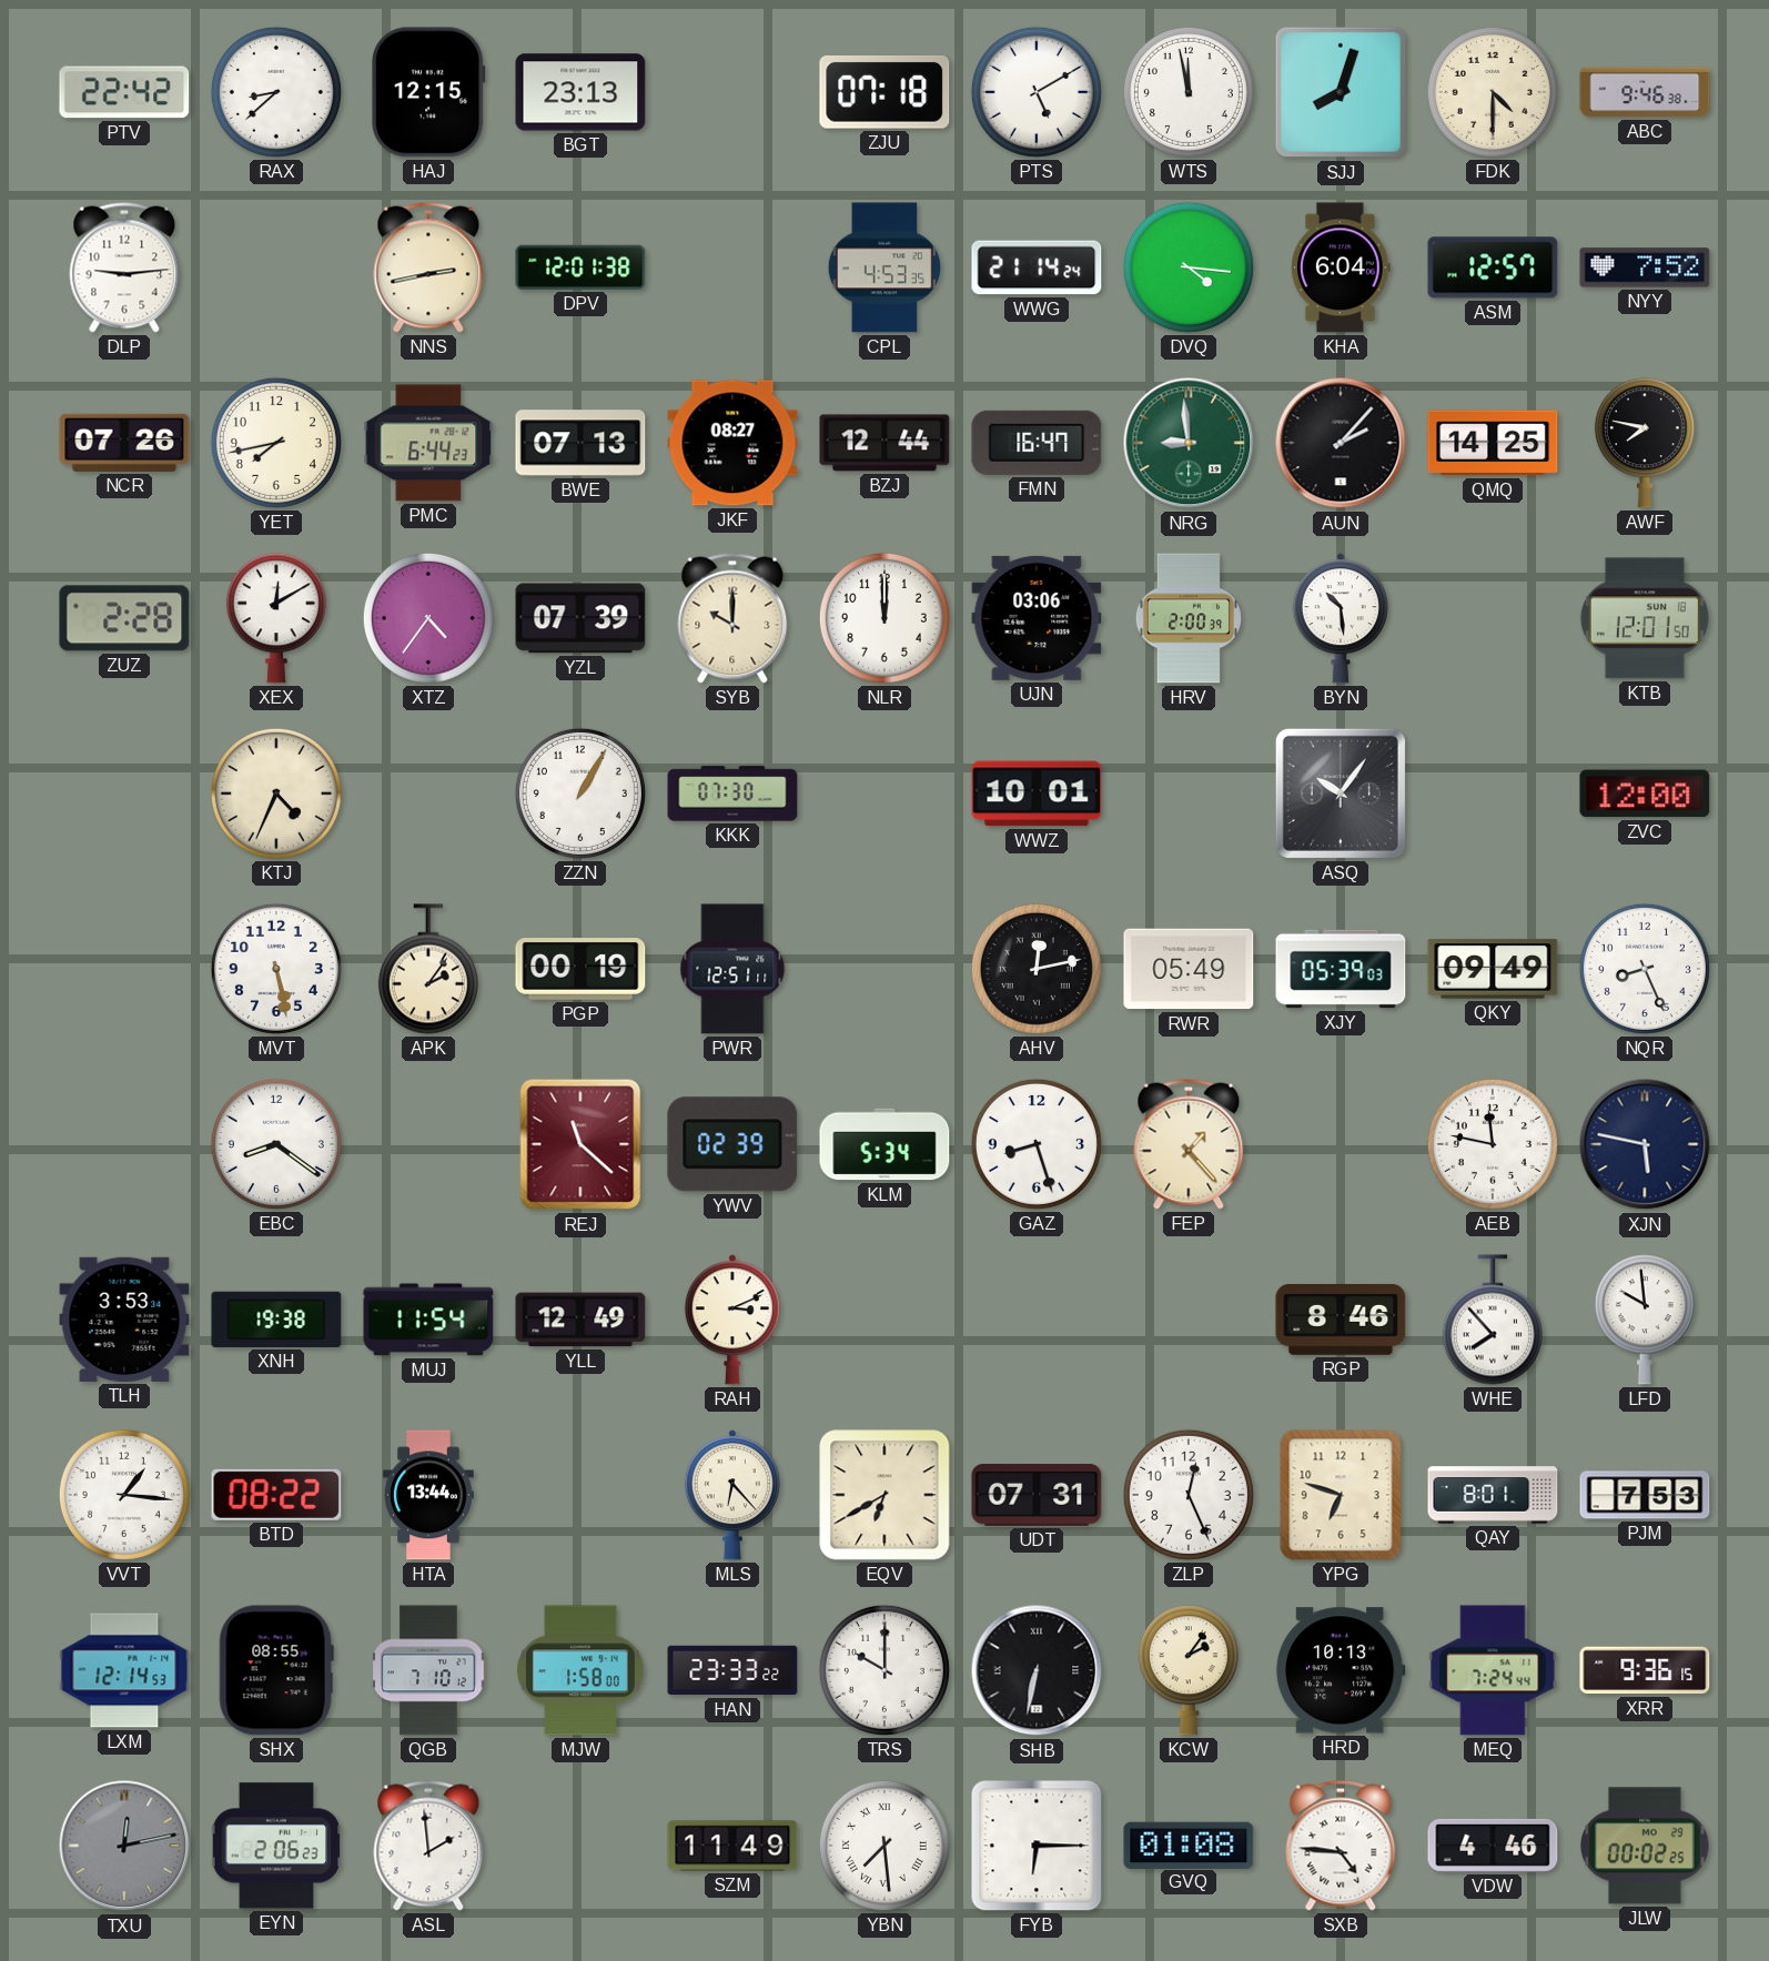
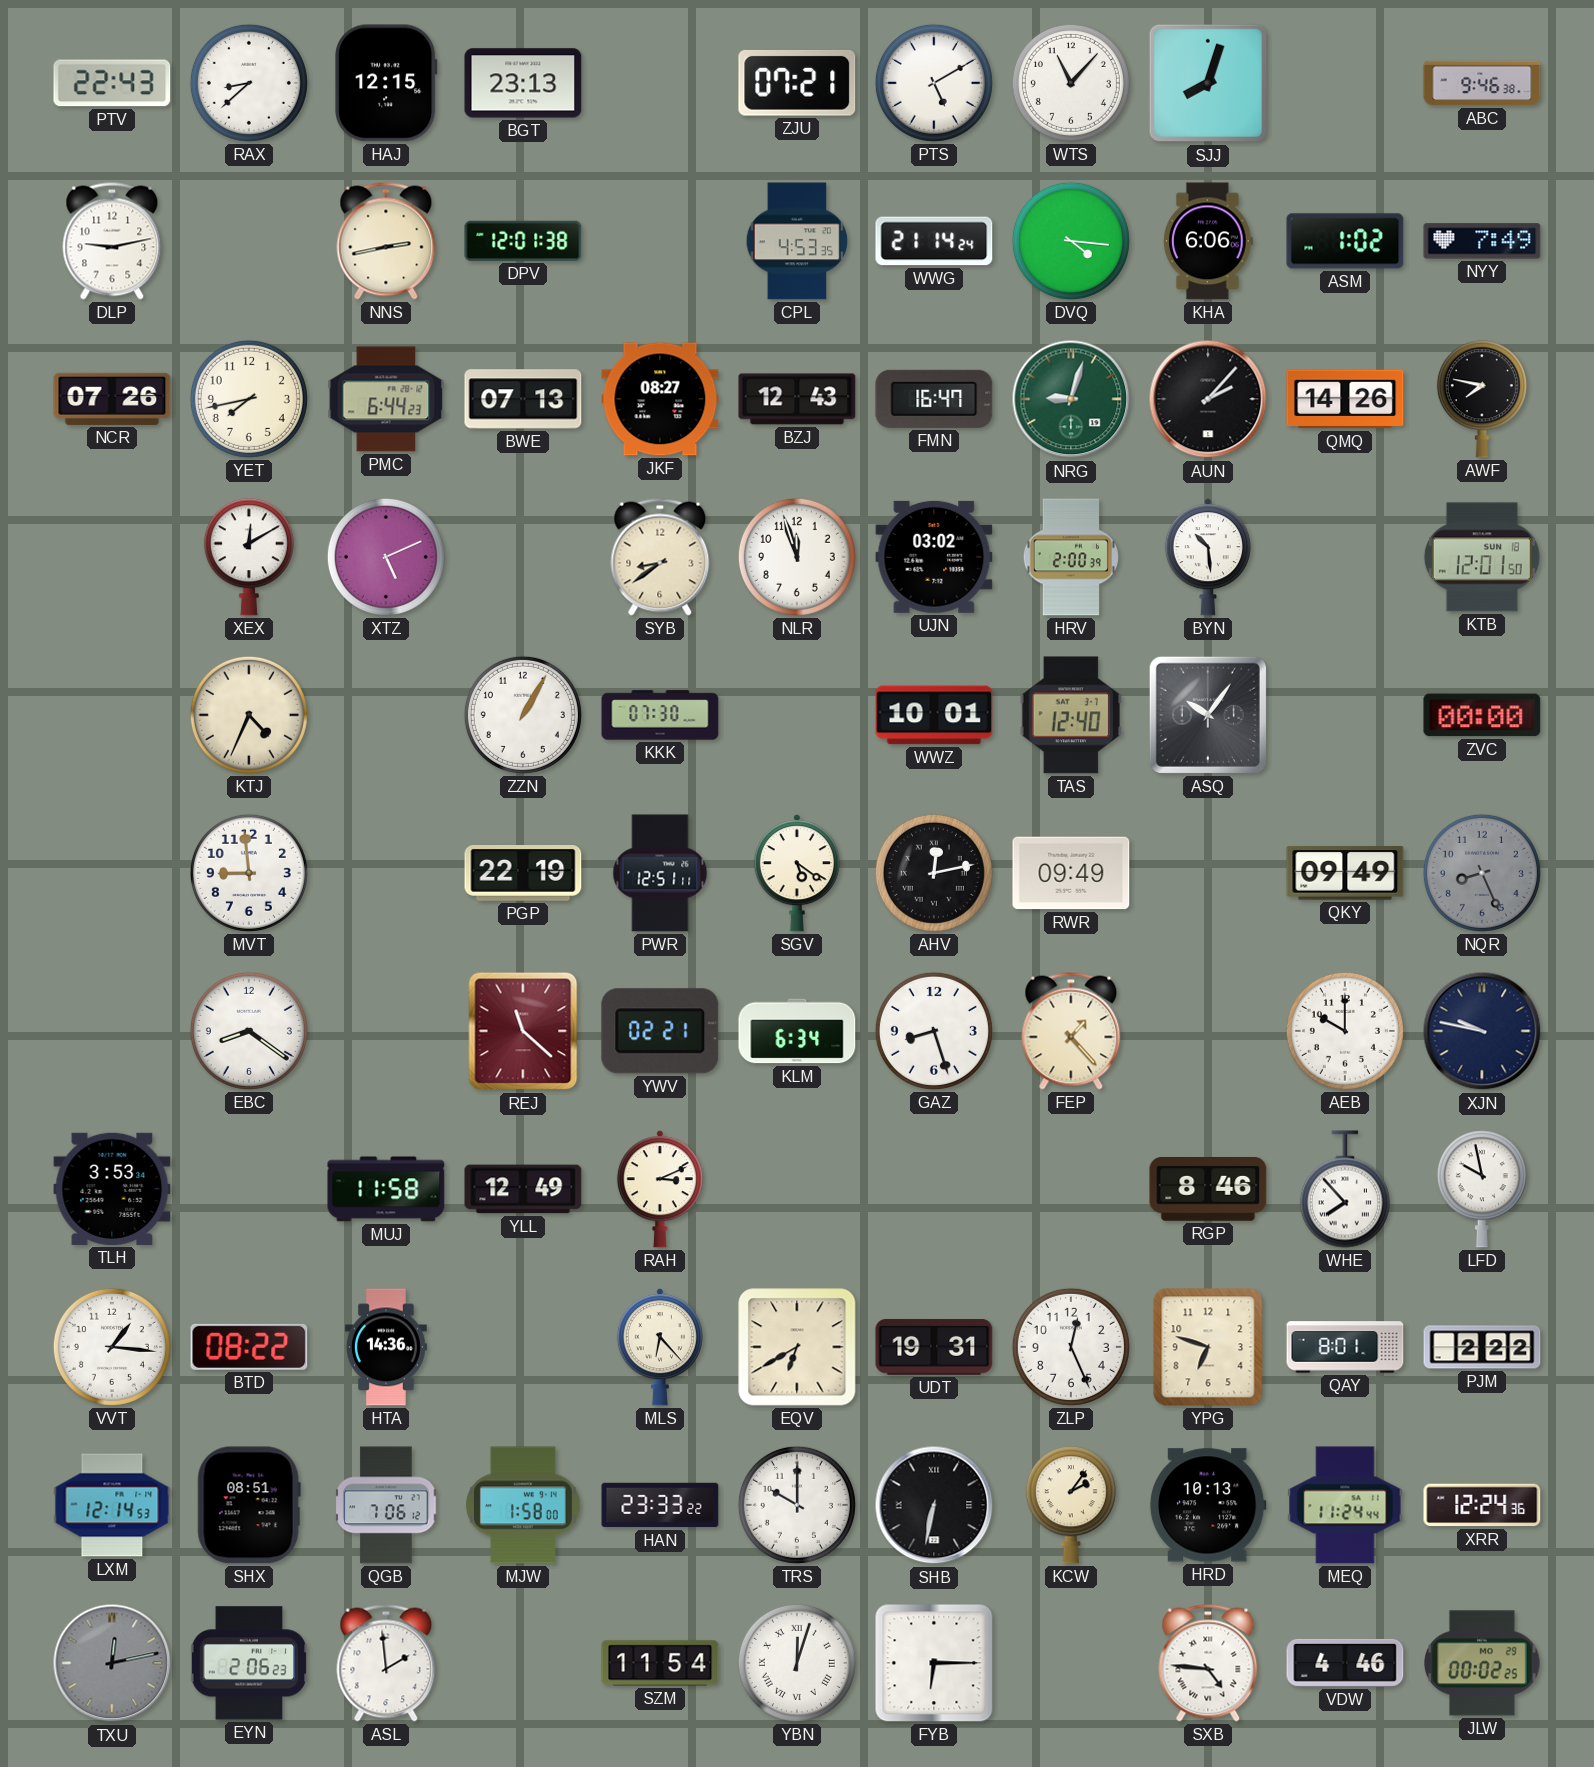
PTV: 22:42 -> 22:43 (112, 83)
ZJU: 07:18 -> 07:21 (797, 83)
WTS: 11:58 -> 11:07 (1071, 83)
FDK: 4:30 -> none (1493, 92)
DLP: 9:14 -> 9:13 (112, 241)
KHA: 6:04 -> 6:06 (1209, 241)
ASM: 12:57 -> 1:02 (1345, 241)
NYY: 7:52 -> 7:49 (1482, 241)
BZJ: 12:44 -> 12:43 (797, 399)
NRG: 8:59 -> 9:03 (1071, 399)
QMQ: 14:25 -> 14:26 (1345, 399)
ZUZ: 2:28 -> none (124, 618)
XTZ: 4:36 -> 5:11 (386, 557)
YZL: 07:39 -> none (580, 618)
SYB: 10:00 -> 8:39 (660, 557)
NLR: 12:00 -> 11:57 (797, 557)
UJN: 03:06 -> 03:02 (934, 557)
TAS: none -> 12:40 (1071, 715)
ZVC: 12:00 -> 00:00 (1482, 715)
MVT: 5:28 -> 8:59 (249, 873)
APK: 2:06 -> none (428, 969)
PGP: 00:19 -> 22:19 (523, 874)
SGV: none -> 5:21 (797, 873)
RWR: 05:49 -> 09:49 (1071, 873)
XJY: 05:39 -> none (1341, 969)
NQR dial: white -> grey (1482, 873)
YWV: 02:39 -> 02:21 (660, 1031)
KLM: 5:34 -> 6:34 (797, 1031)
AEB: 11:47 -> 10:00 (1345, 1031)
XJN: 5:47 -> 9:47 (1482, 1031)
XNH: 19:38 -> none (276, 1320)
MUJ: 11:54 -> 11:58 (386, 1189)
LFD: 9:59 -> 9:58 (1482, 1189)
HTA: 13:44 -> 14:36 (386, 1347)
UDT: 07:31 -> 19:31 (934, 1347)
PJM: 7:53 -> 2:22 (1482, 1347)
SHX: 08:55 -> 08:51 (249, 1505)
QGB: 7:10 -> 7:06 (386, 1505)
MEQ: 7:24 -> 11:24 (1345, 1505)
XRR: 9:36 -> 12:24 (1482, 1505)
SZM: 11:49 -> 11:54 (660, 1663)
YBN: 7:29 -> 12:03 (797, 1663)
GVQ: 01:08 -> none (1189, 1844)
